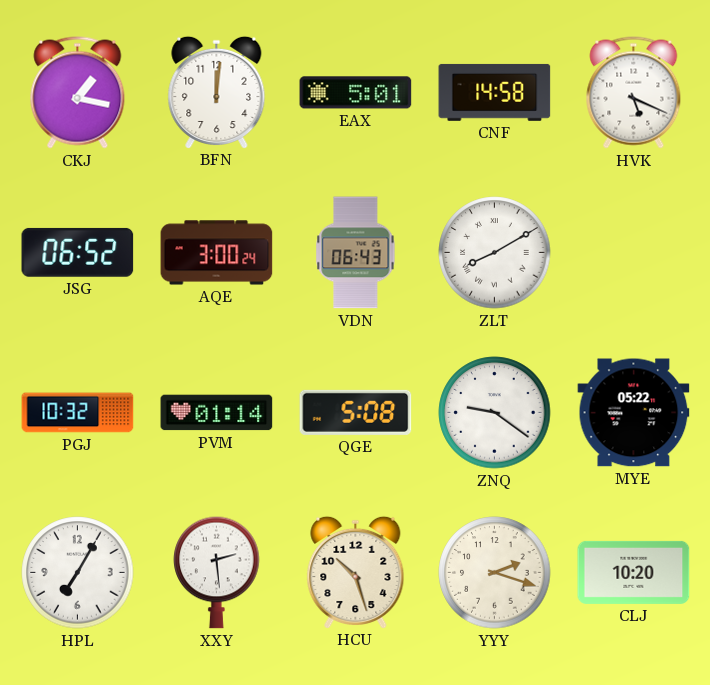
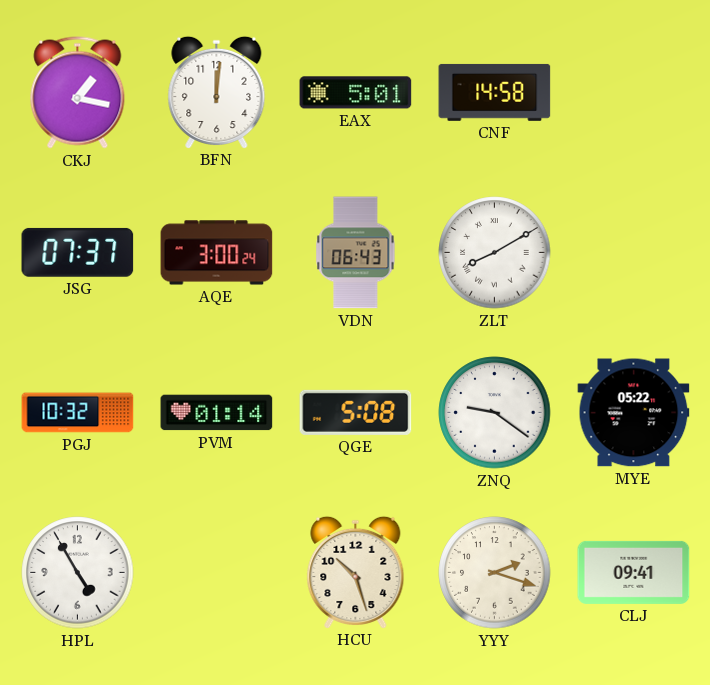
HVK: 5:19 -> none (634, 93)
JSG: 06:52 -> 07:37 (78, 252)
HPL: 7:05 -> 4:55 (78, 573)
XXY: 2:29 -> none (217, 572)
CLJ: 10:20 -> 09:41 (634, 572)
